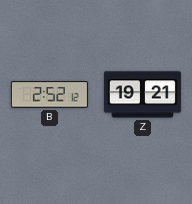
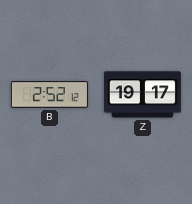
Z: 19:21 -> 19:17 (142, 95)
